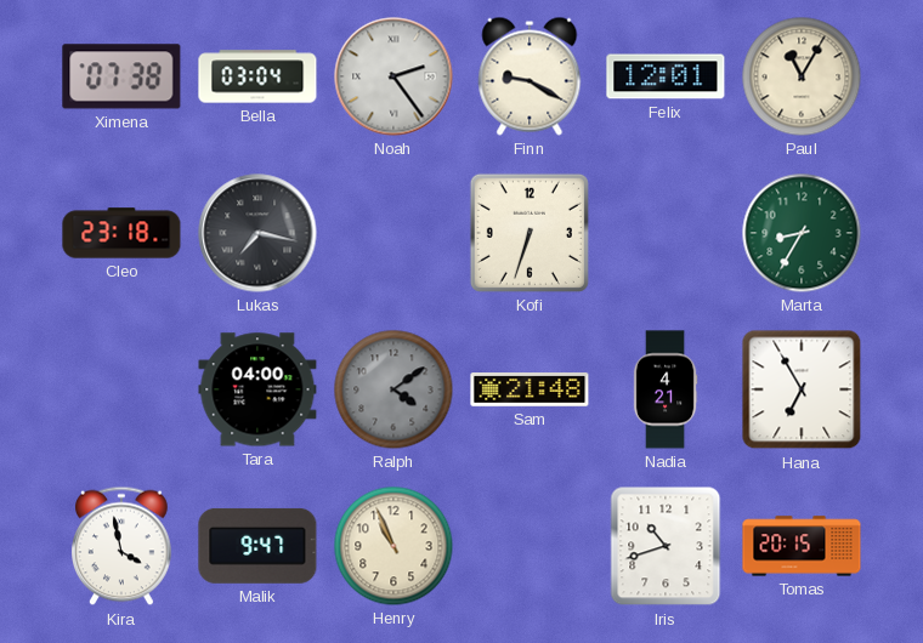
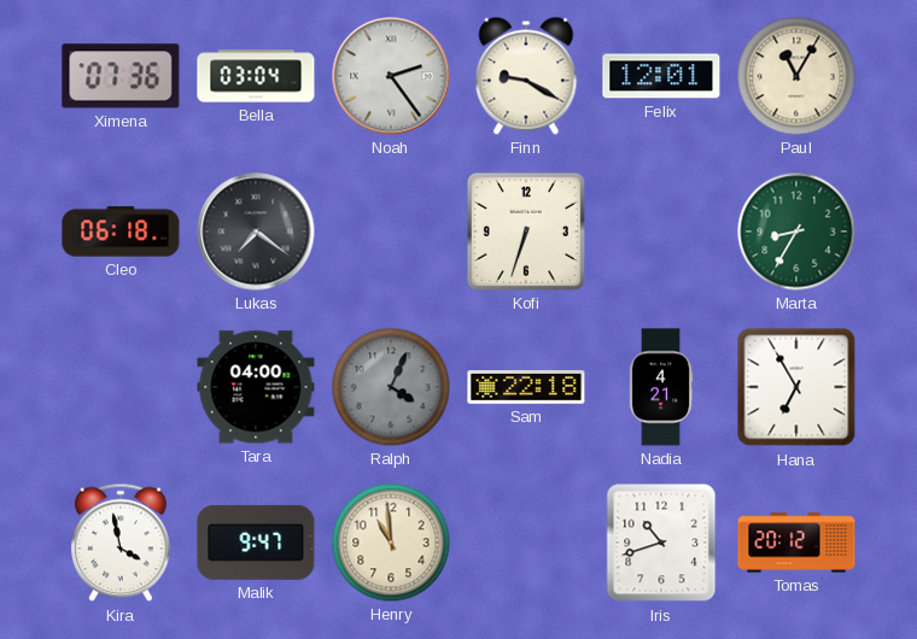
Ximena: 07:38 -> 07:36 (121, 76)
Cleo: 23:18 -> 06:18 (121, 231)
Lukas: 7:17 -> 7:21 (256, 231)
Ralph: 4:09 -> 4:04 (391, 387)
Sam: 21:48 -> 22:18 (526, 387)
Henry: 10:56 -> 10:59 (391, 543)
Tomas: 20:15 -> 20:12 (796, 543)
